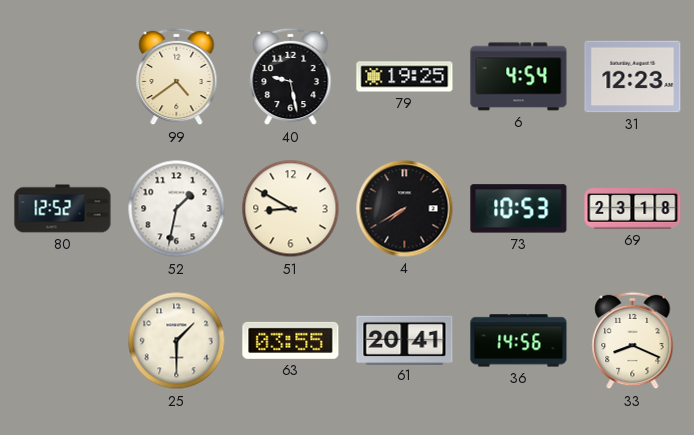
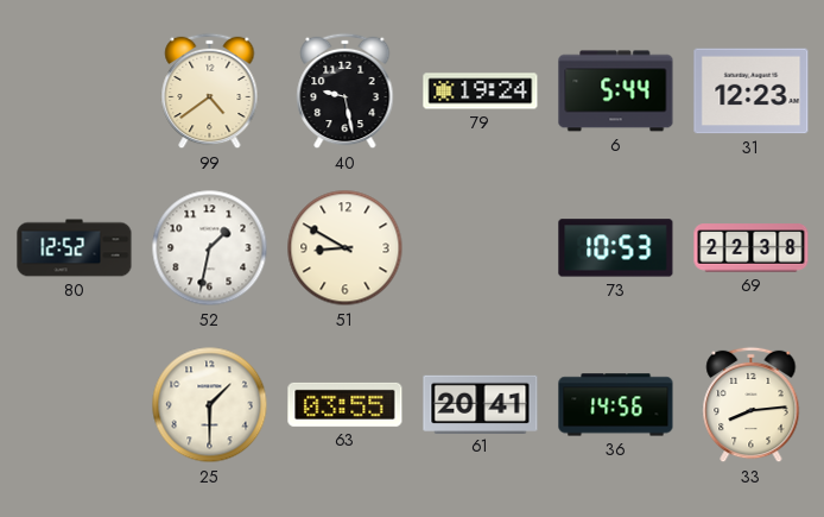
79: 19:25 -> 19:24 (481, 92)
6: 4:54 -> 5:44 (616, 92)
4: 7:40 -> none (405, 209)
69: 23:18 -> 22:38 (752, 248)
33: 8:19 -> 8:14 (752, 405)
